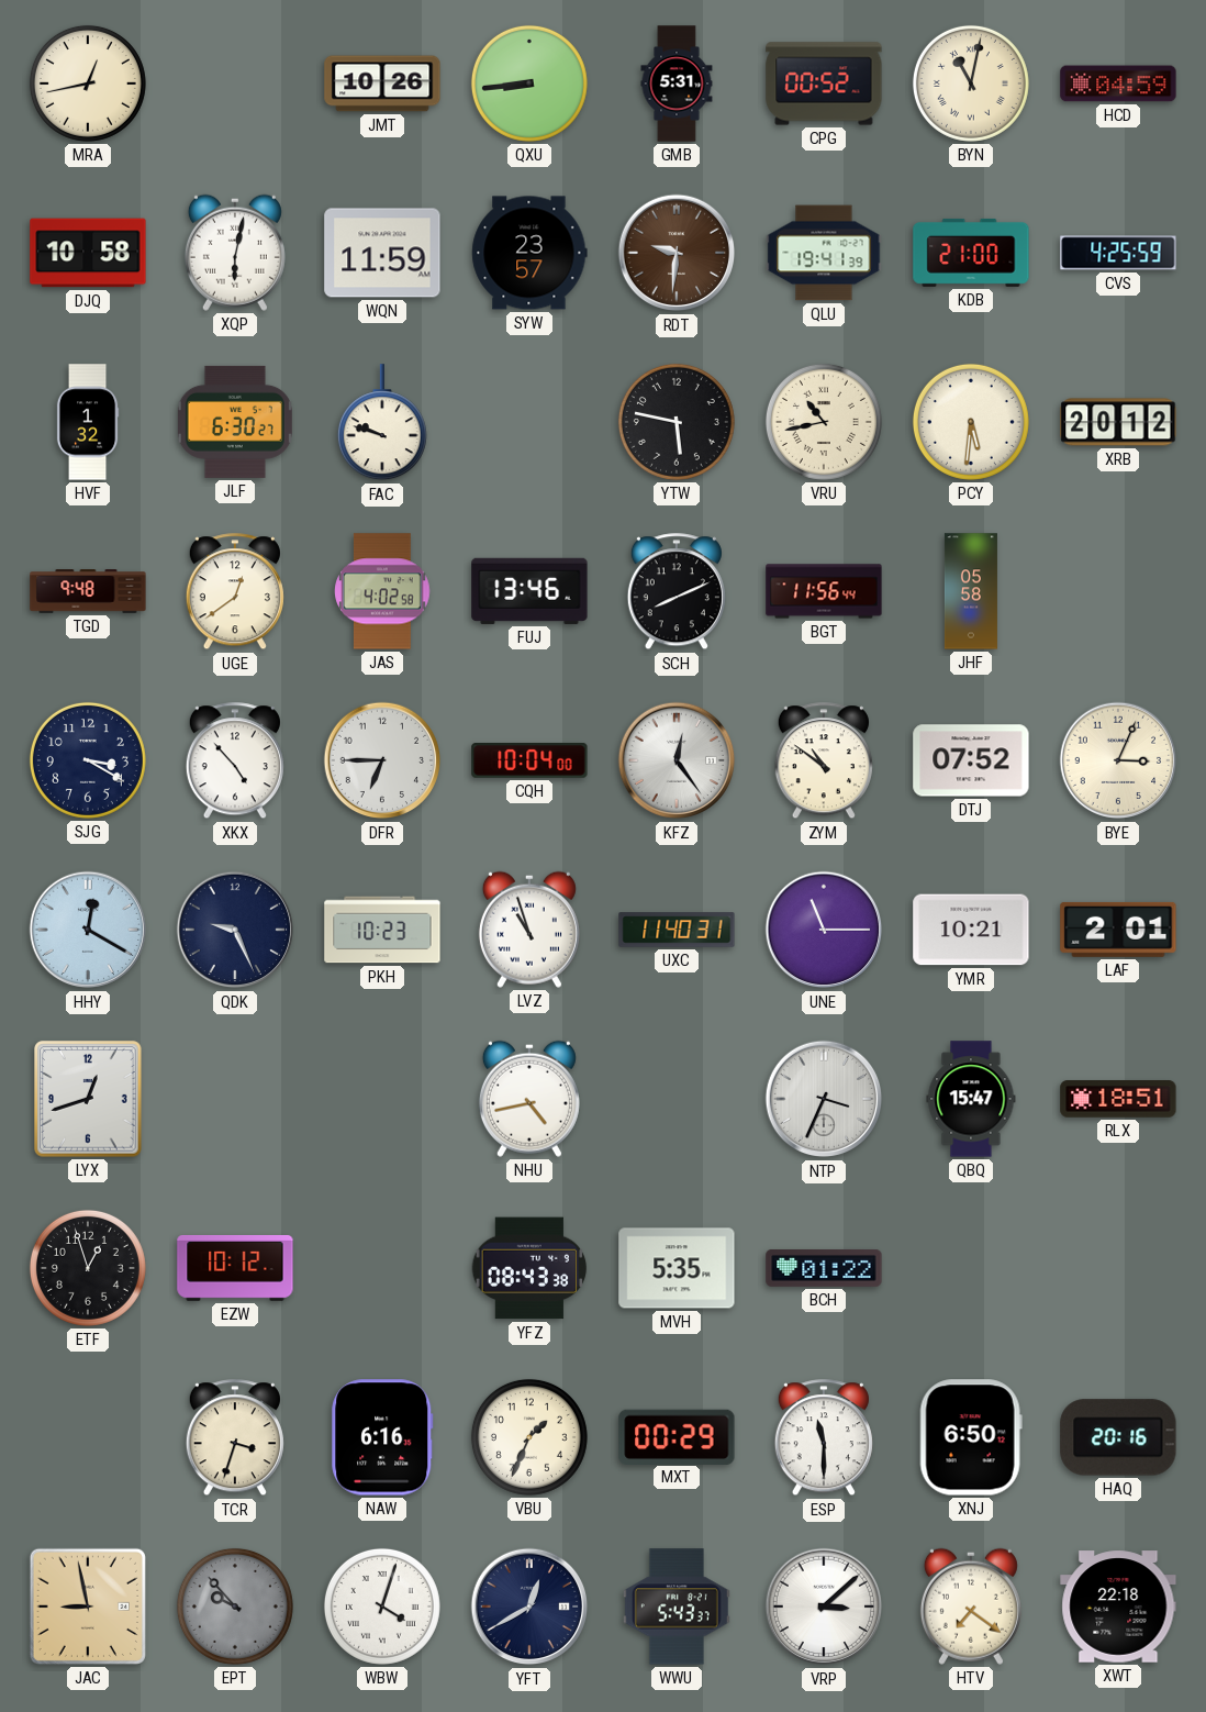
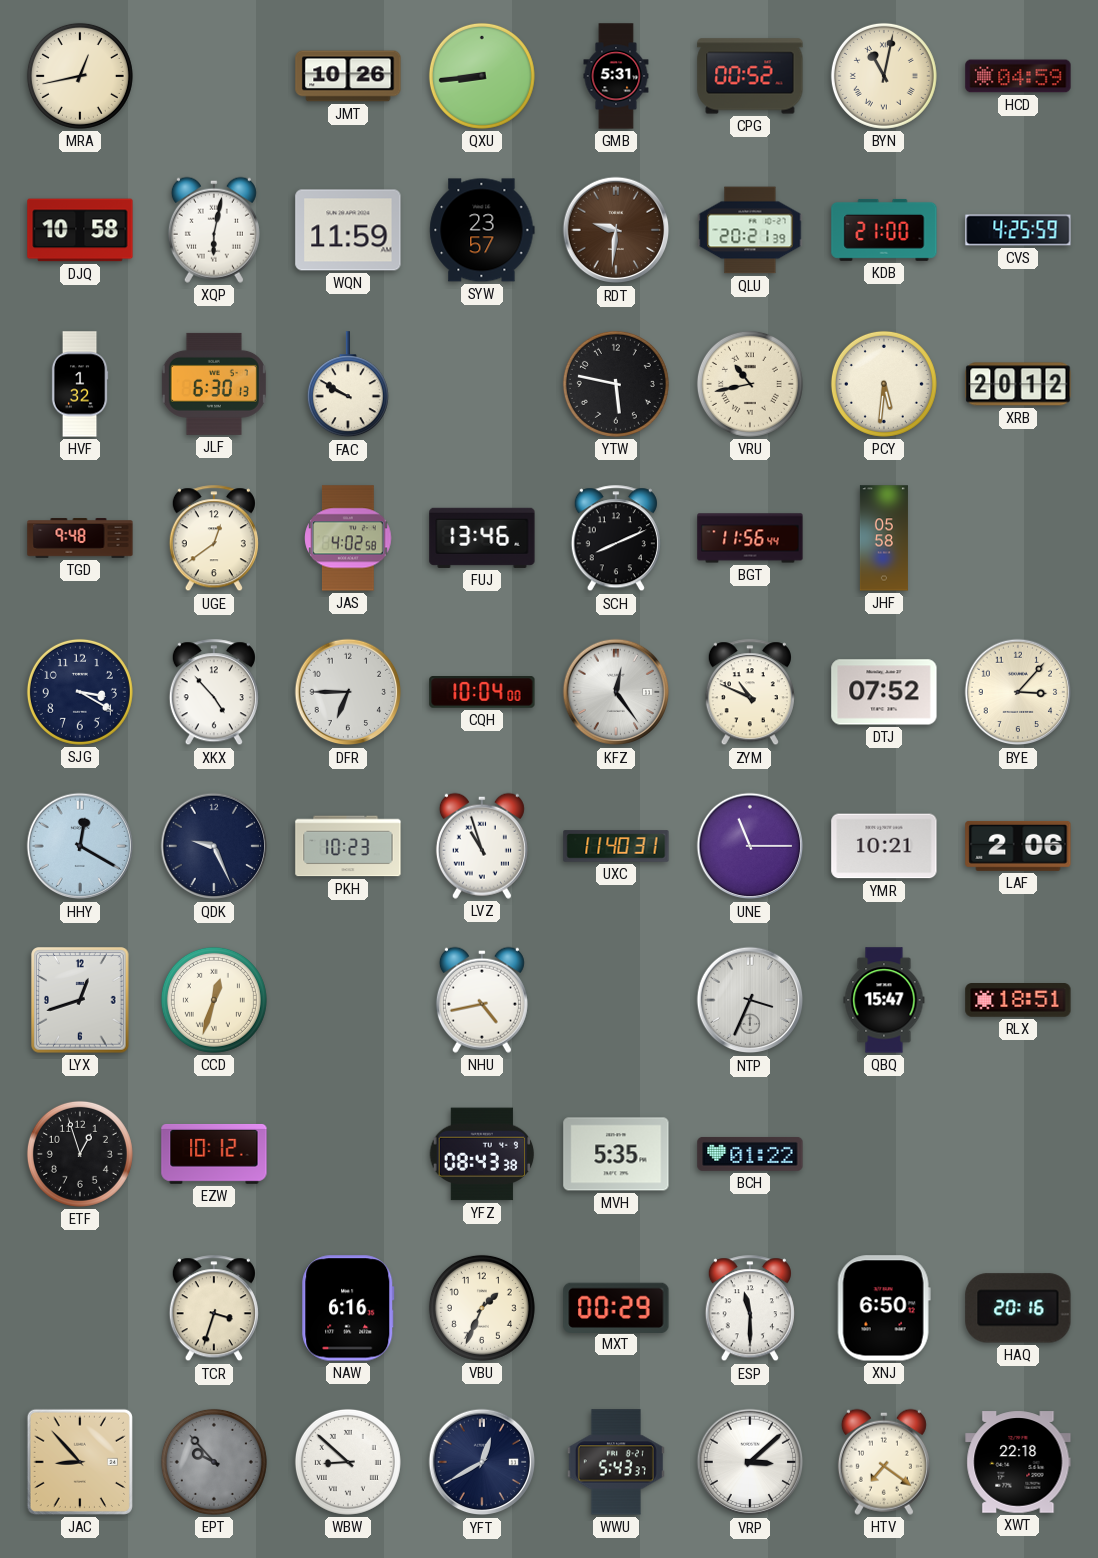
QLU: 19:41 -> 20:21 (750, 230)
JLF: 6:30:27 -> 6:30:13 (214, 384)
FAC: 9:48 -> 9:50 (348, 385)
ZYM: 10:51 -> 10:49 (750, 693)
BYE: 3:04 -> 3:07 (1018, 692)
LAF: 2:01 -> 2:06 (1018, 846)
CCD: none -> 12:33 (214, 1000)
JAC: 8:58 -> 8:53 (80, 1462)
WBW: 4:03 -> 8:52 (348, 1462)
